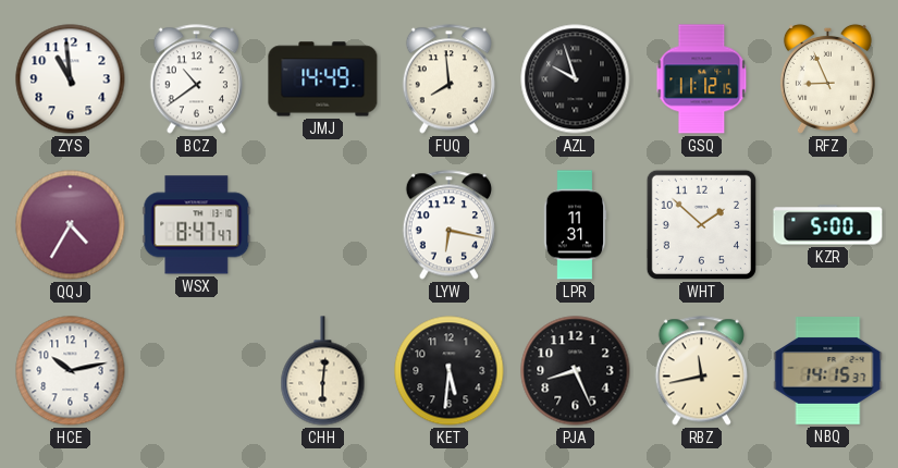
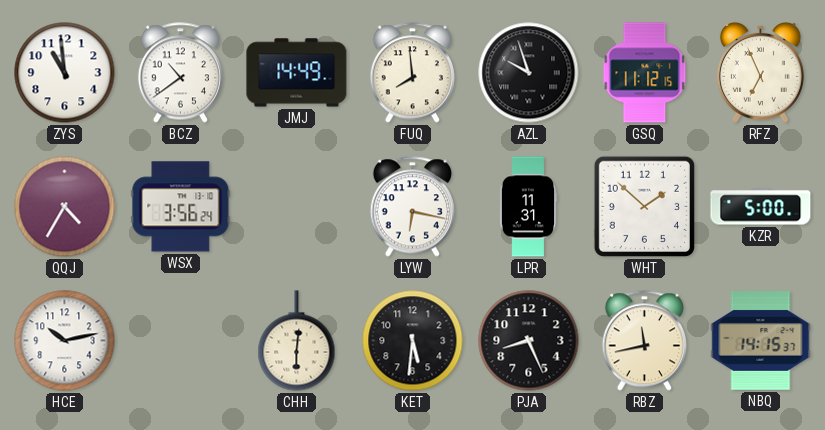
RFZ: 8:56 -> 6:56 (760, 72)
WSX: 8:47 -> 3:56 (181, 207)
